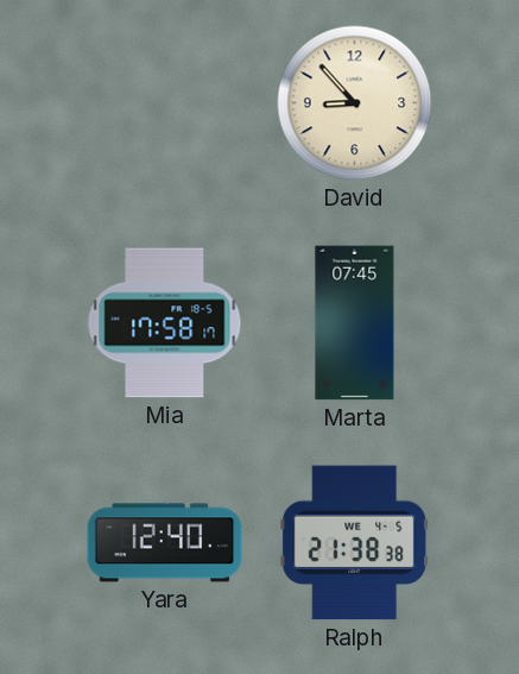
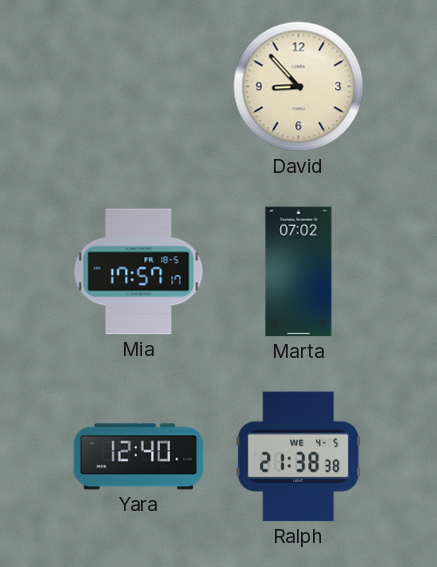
Mia: 17:58 -> 17:57 (139, 272)
Marta: 07:45 -> 07:02 (299, 272)
